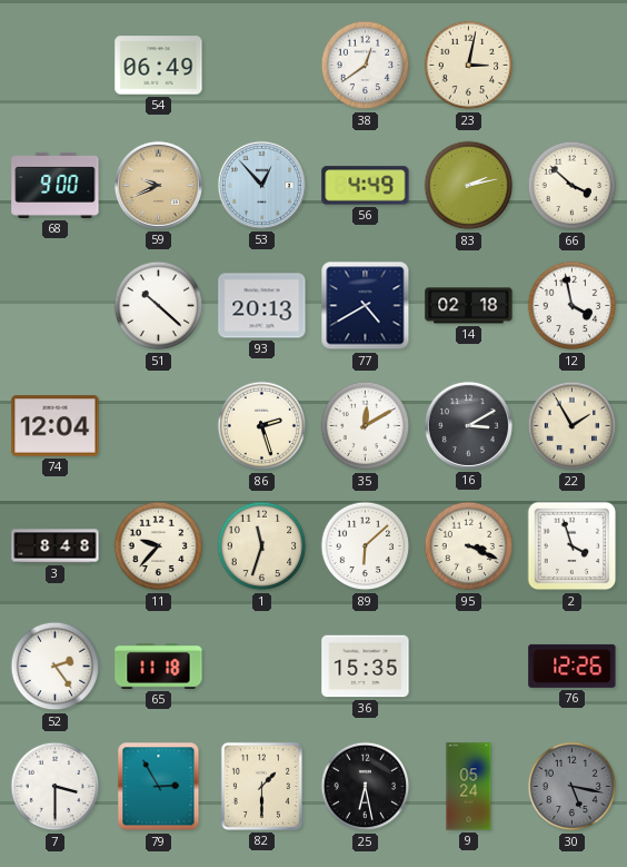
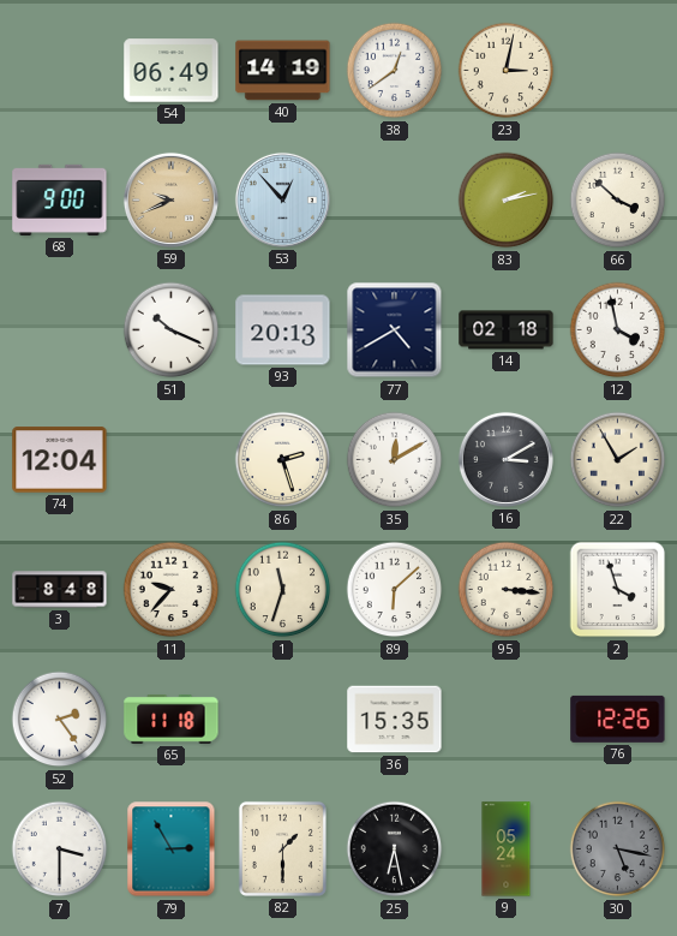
40: none -> 14:19 (283, 71)
56: 4:49 -> none (366, 186)
51: 10:22 -> 10:19 (172, 330)
95: 3:19 -> 3:16 (507, 590)
